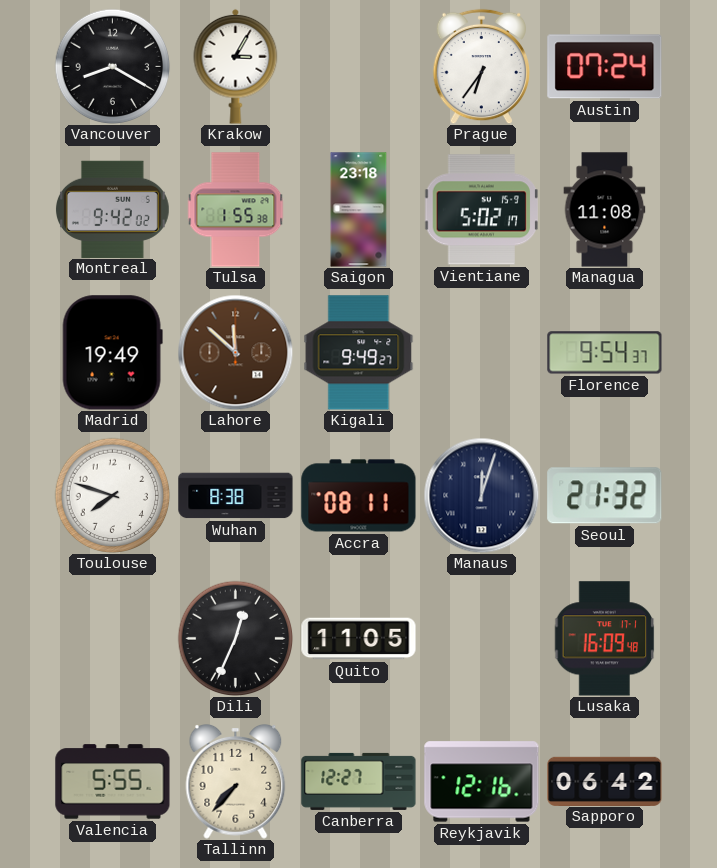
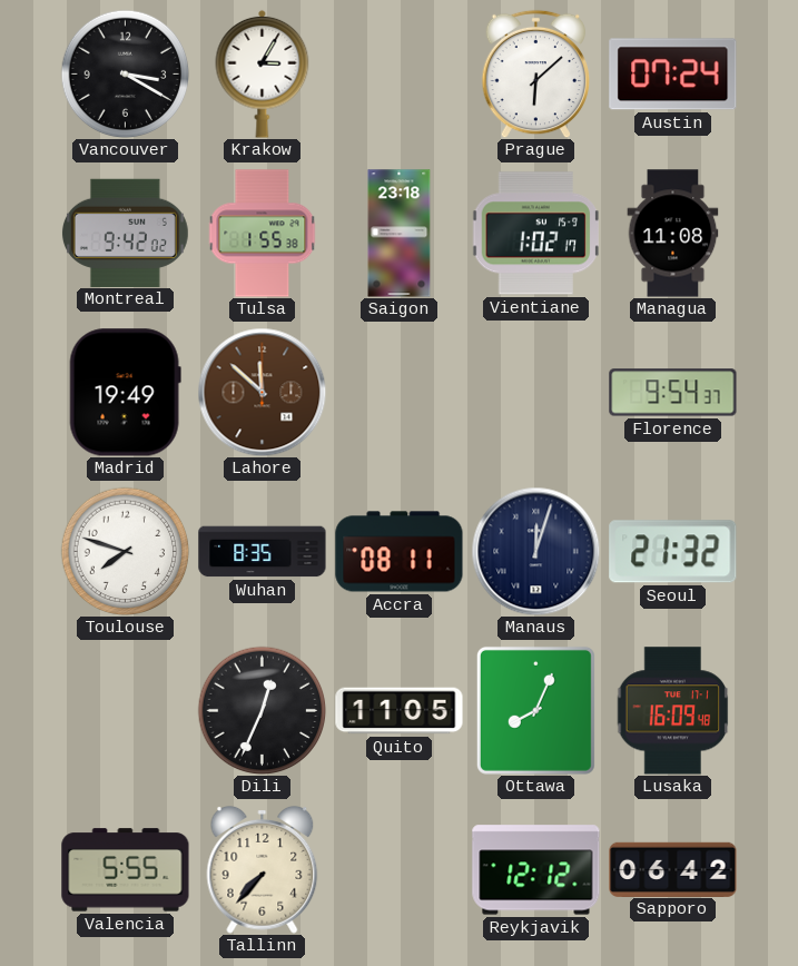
Vancouver: 8:20 -> 3:20 (125, 73)
Prague: 6:36 -> 6:08 (536, 73)
Vientiane: 5:02 -> 1:02 (535, 234)
Kigali: 9:49 -> none (359, 353)
Wuhan: 8:38 -> 8:35 (263, 552)
Ottawa: none -> 8:04 (535, 710)
Canberra: 12:27 -> none (359, 781)
Reykjavik: 12:16 -> 12:12 (536, 870)
